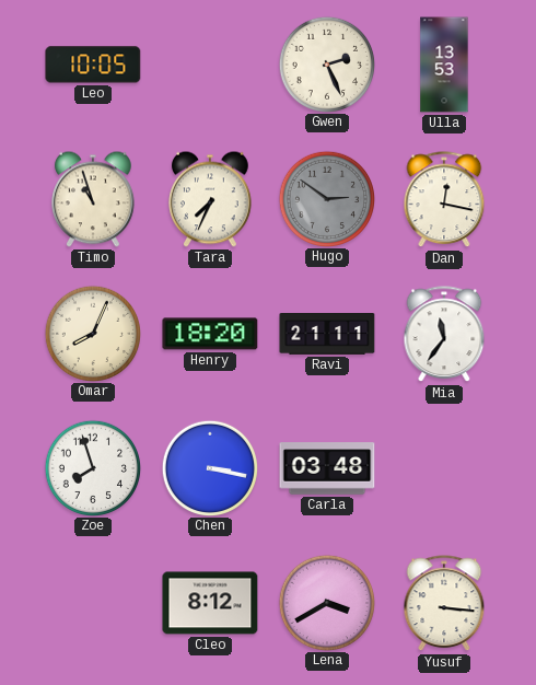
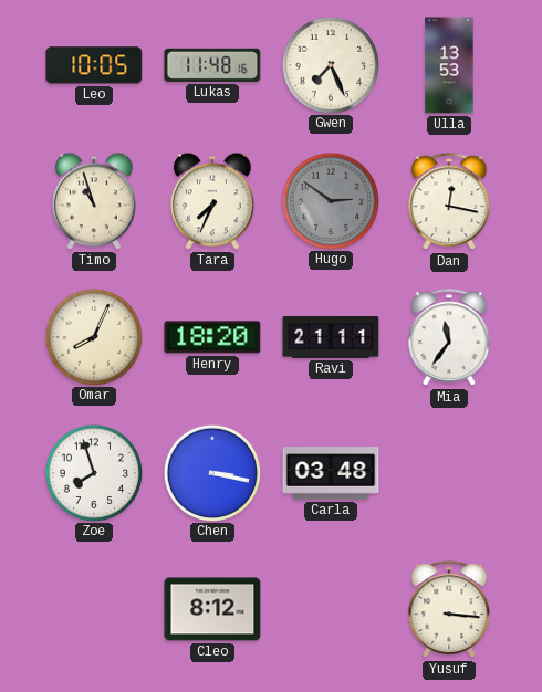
Lukas: none -> 11:48 (212, 65)
Gwen: 2:26 -> 7:26 (330, 64)
Lena: 3:40 -> none (326, 602)
